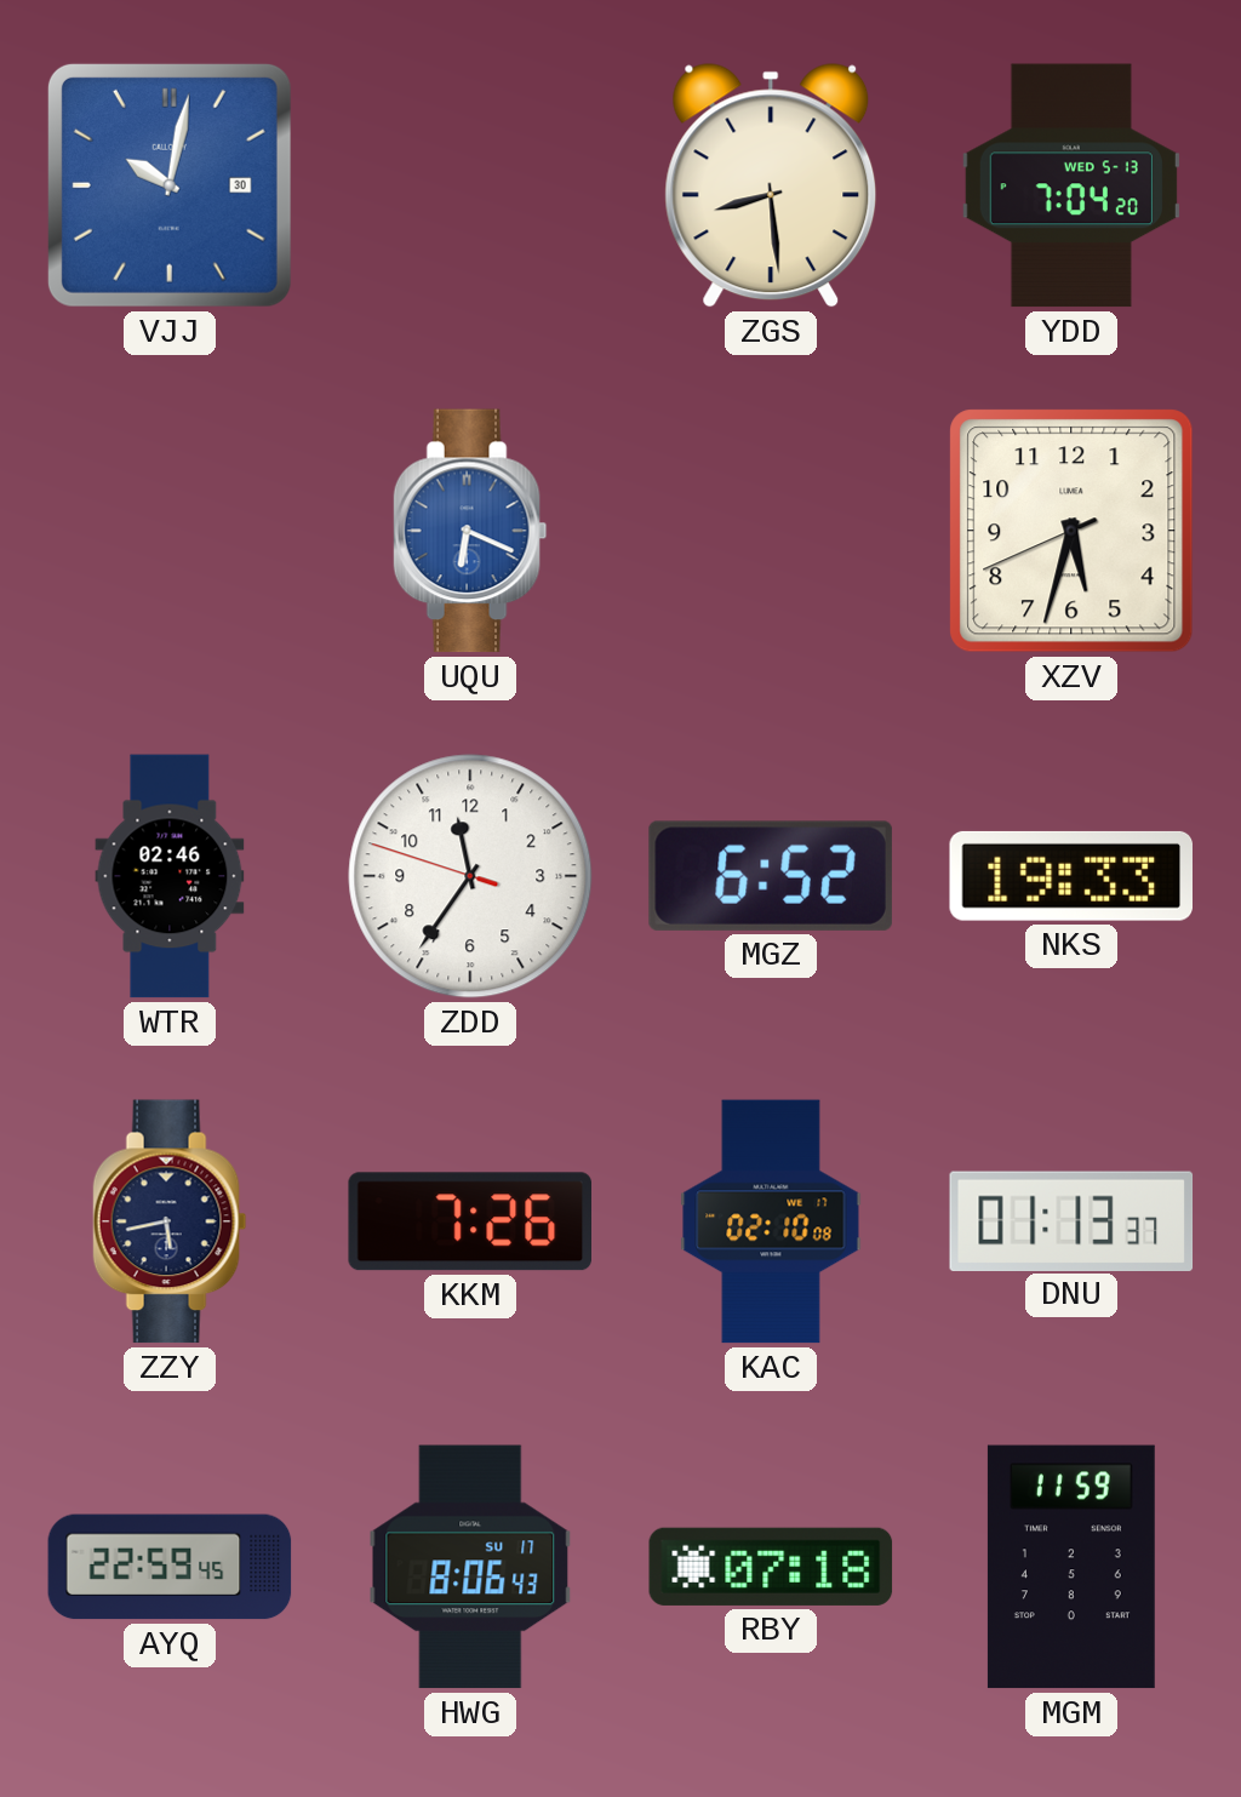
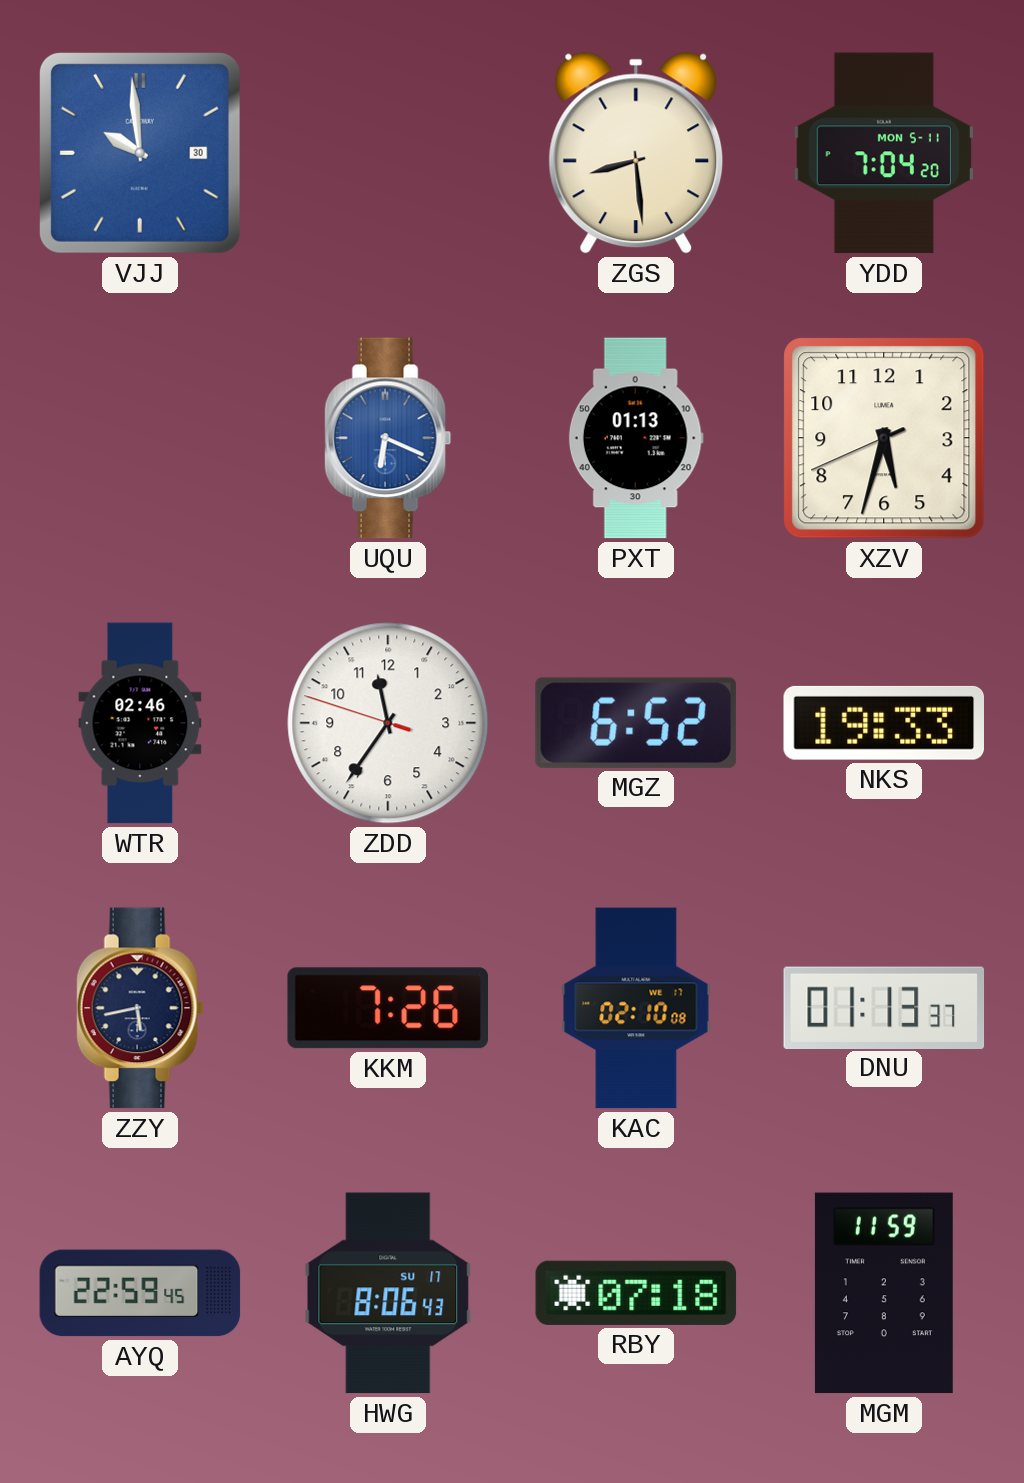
VJJ: 10:02 -> 9:59 (140, 153)
YDD date: WED 5-13 -> MON 5-11 (884, 153)
PXT: none -> 01:13 (636, 438)
